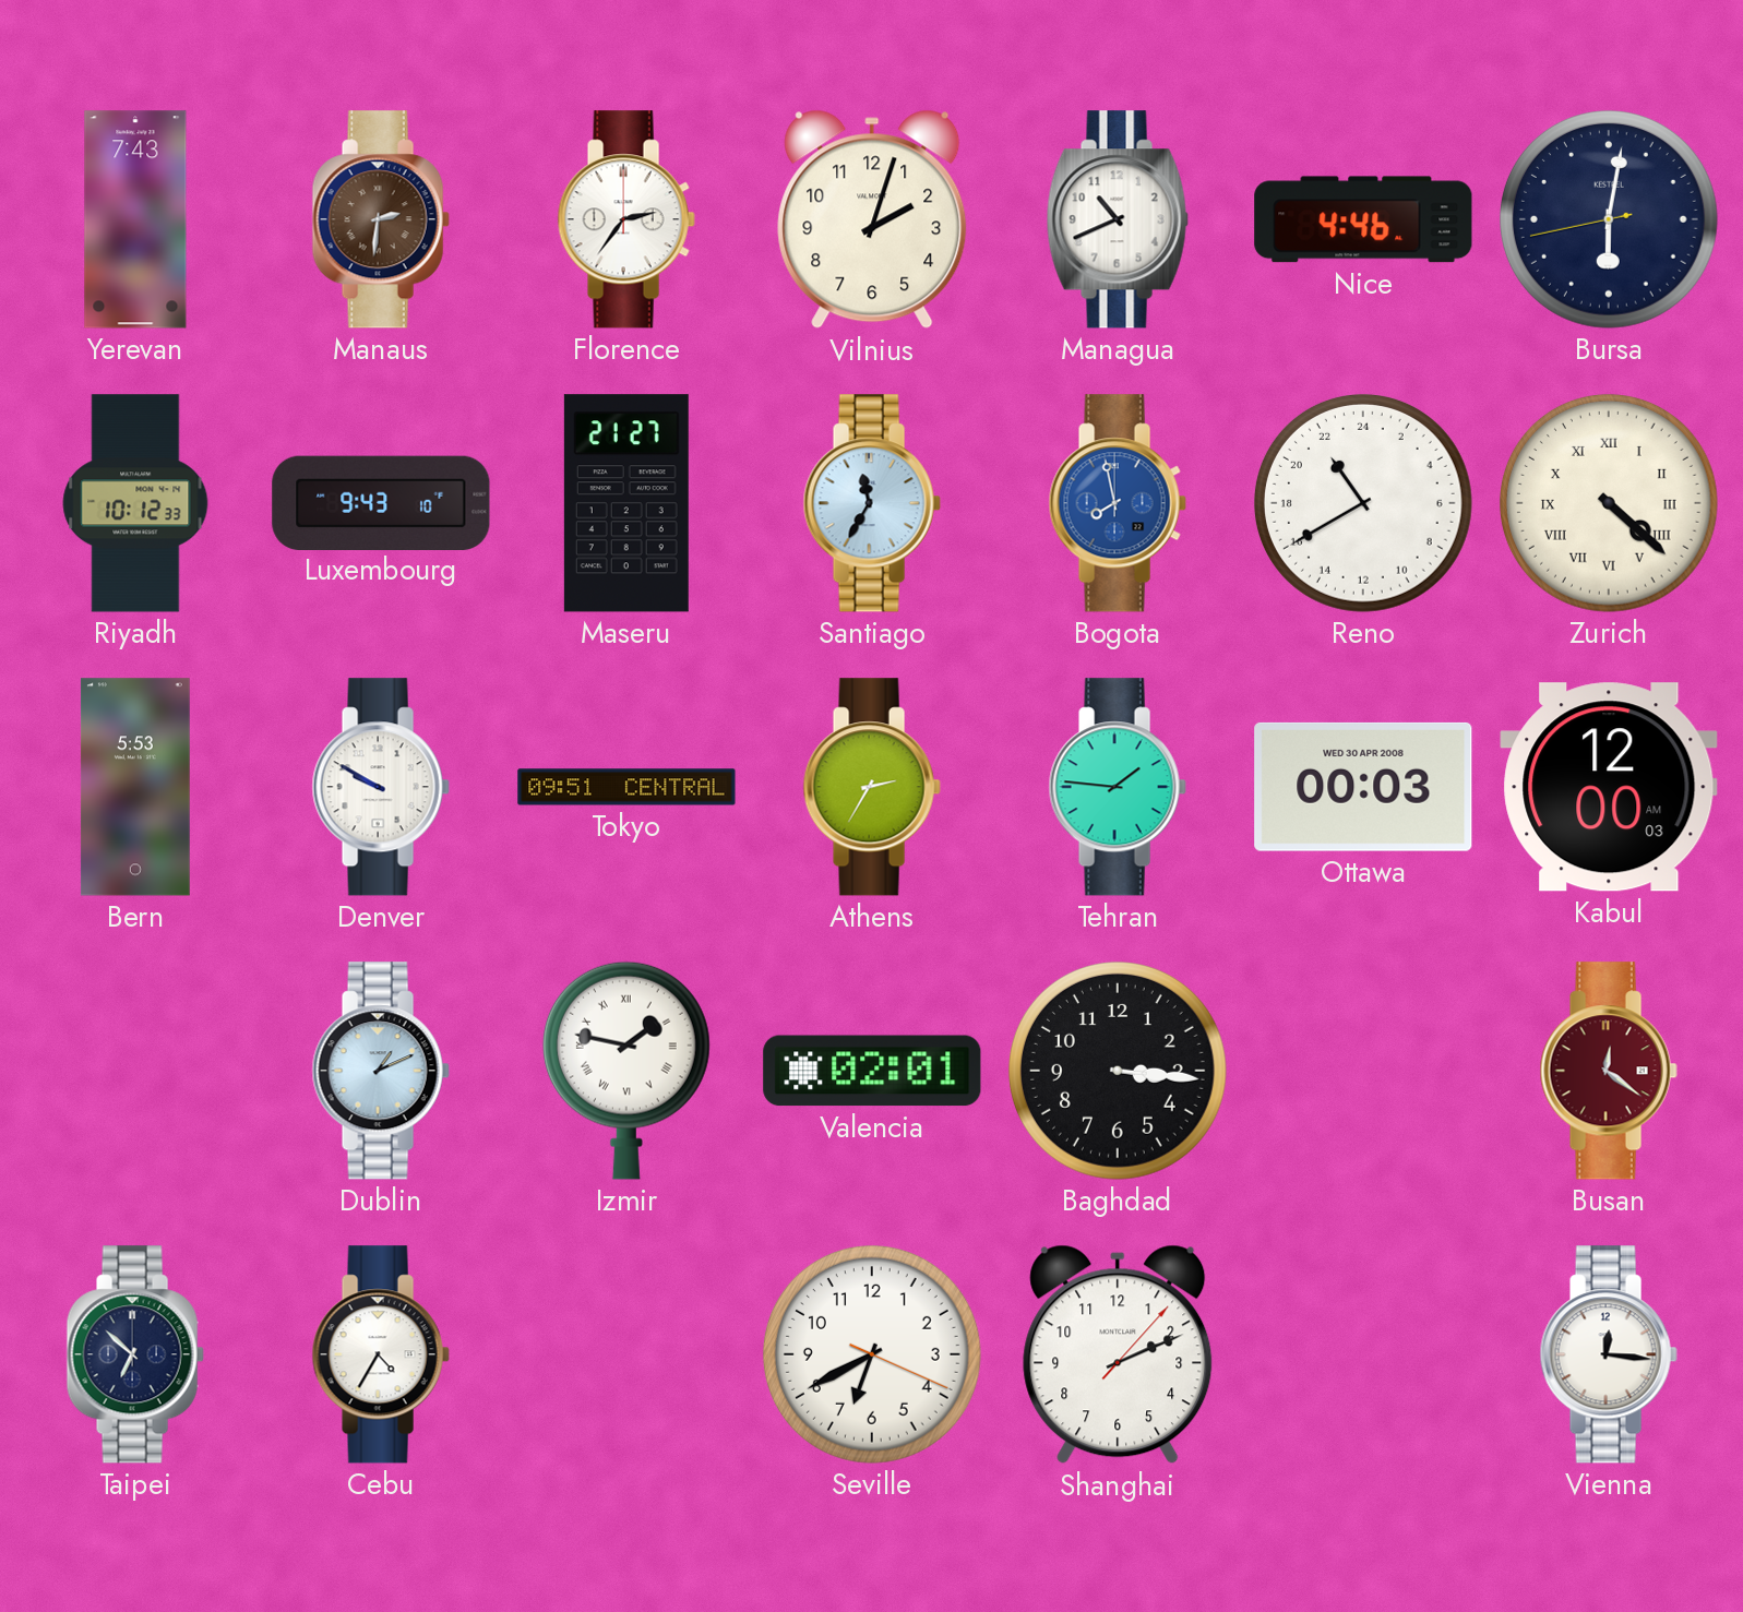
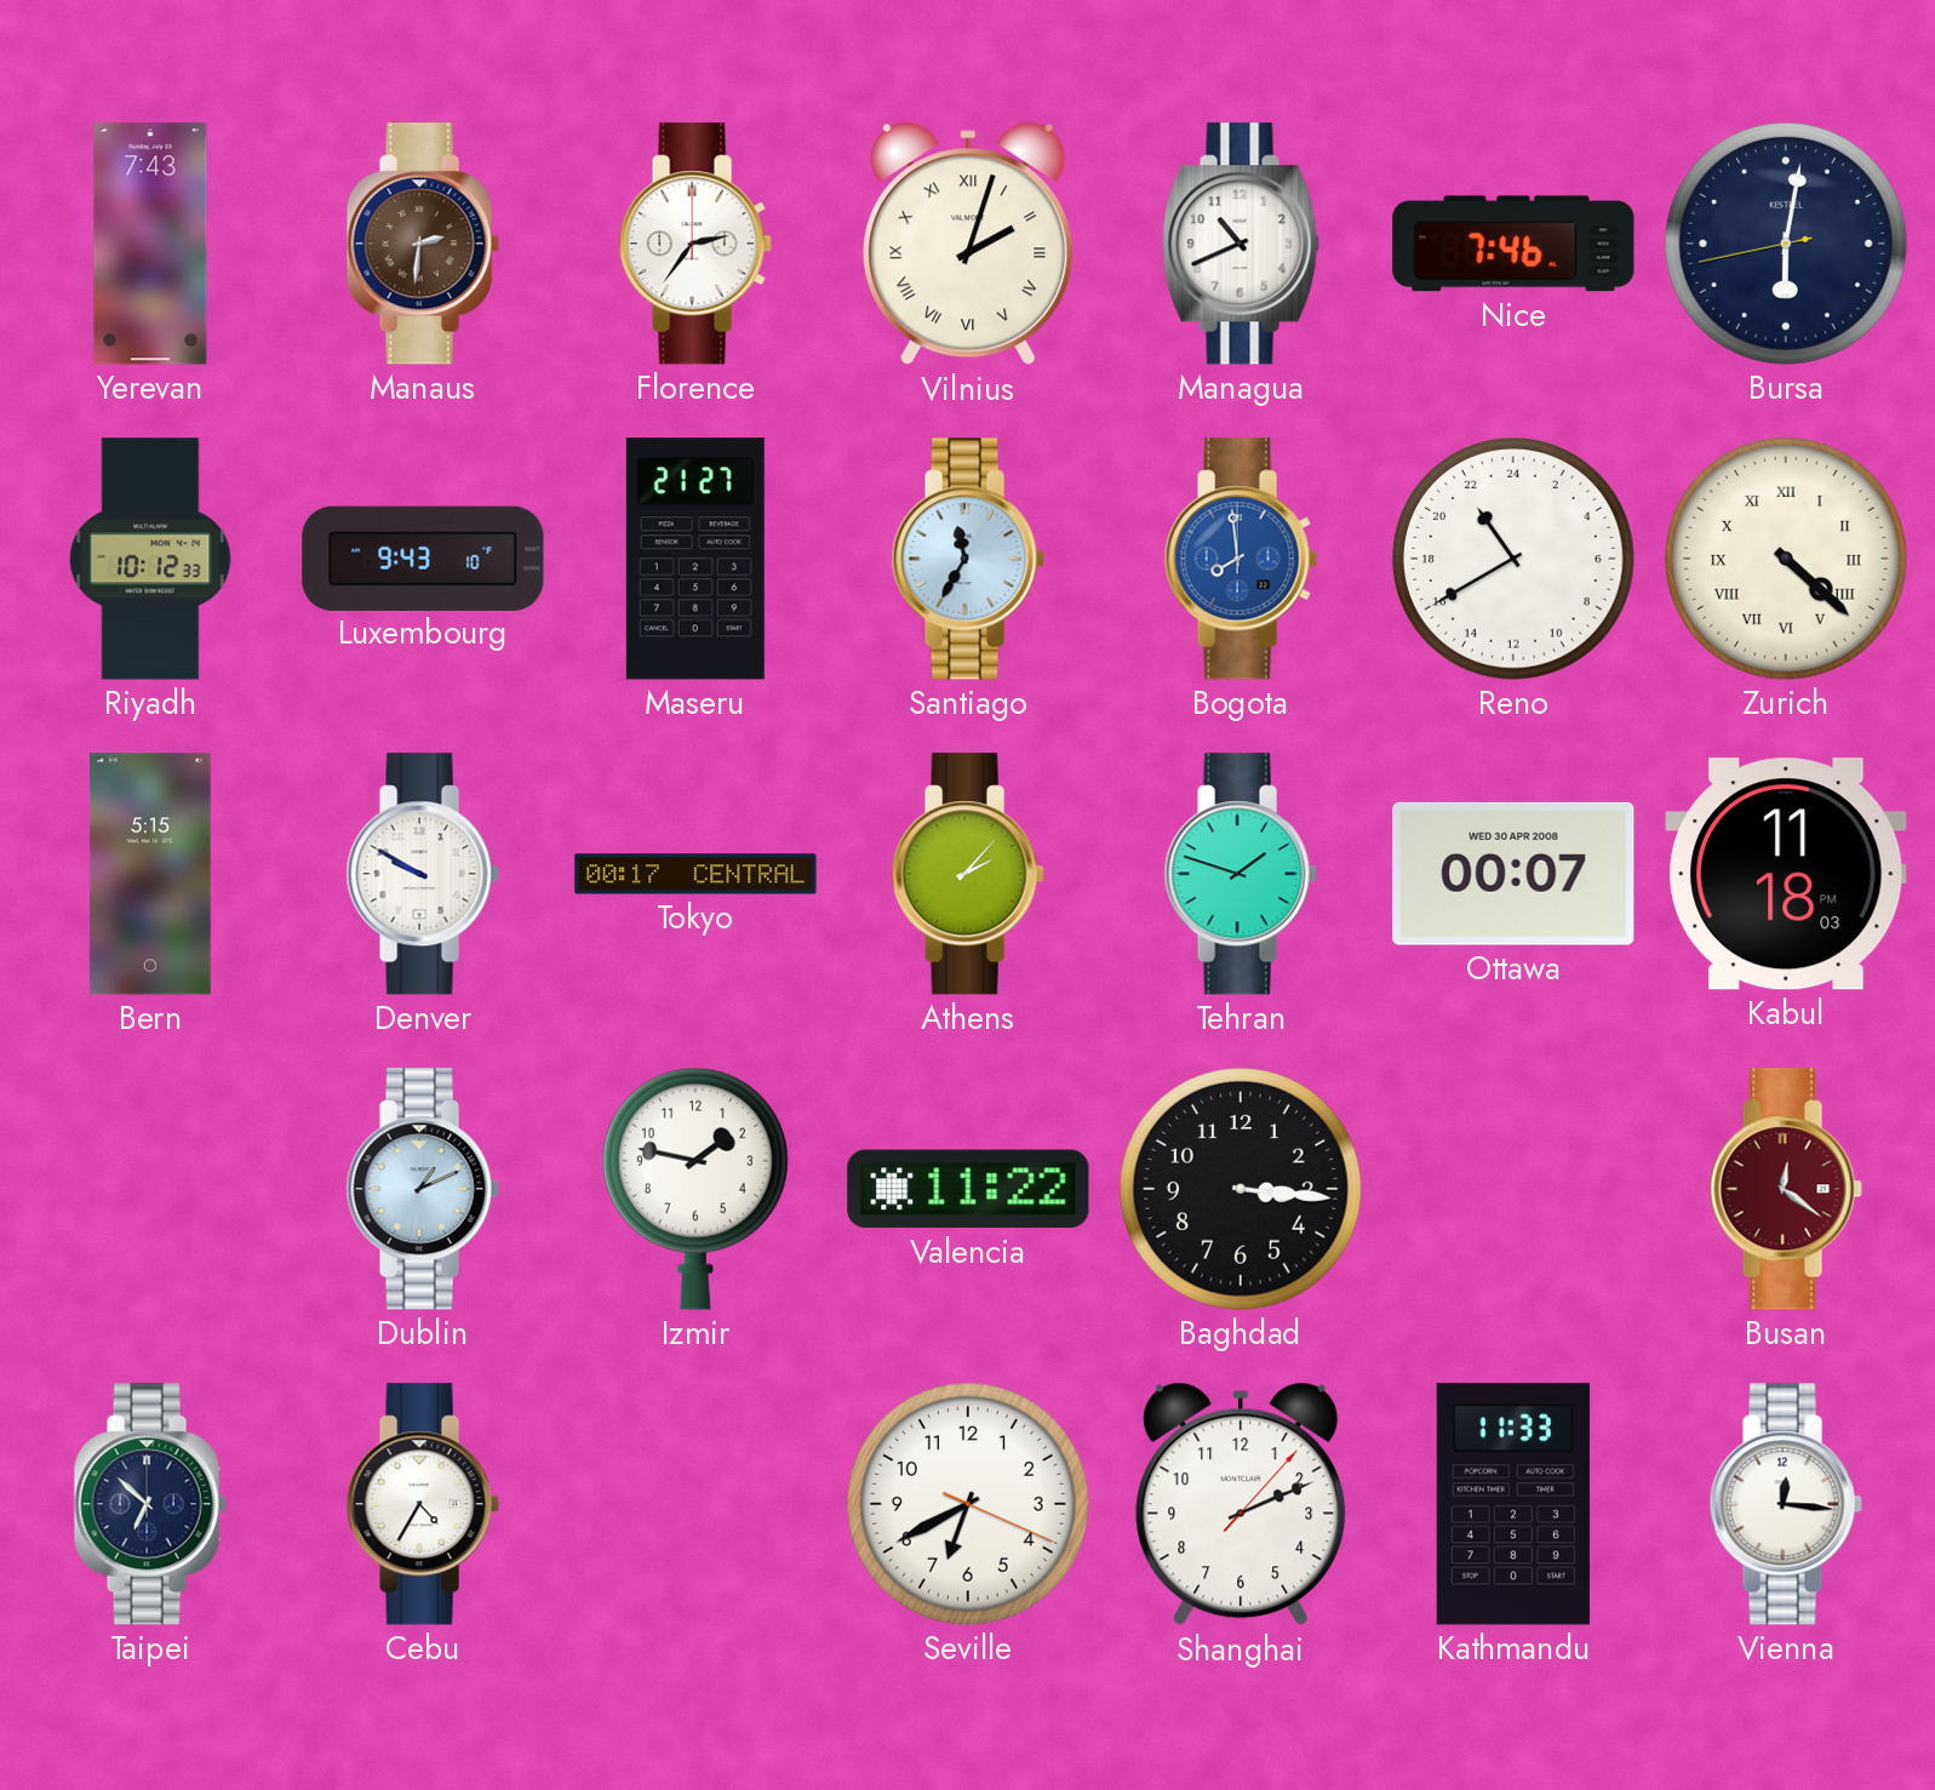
Vilnius numerals: Arabic -> Roman (968, 244)
Nice: 4:46 -> 7:46 (1513, 244)
Bogota: 7:58 -> 7:59 (1241, 559)
Bern: 5:53 -> 5:15 (150, 874)
Tokyo: 09:51 -> 00:17 (695, 874)
Athens: 2:35 -> 2:07 (968, 874)
Tehran: 1:46 -> 1:48 (1241, 874)
Ottawa: 00:03 -> 00:07 (1513, 874)
Kabul: 12:00 -> 11:18 (1786, 874)
Izmir numerals: Roman -> Arabic (695, 1189)
Valencia: 02:01 -> 11:22 (968, 1189)
Kathmandu: none -> 11:33 (1513, 1504)
